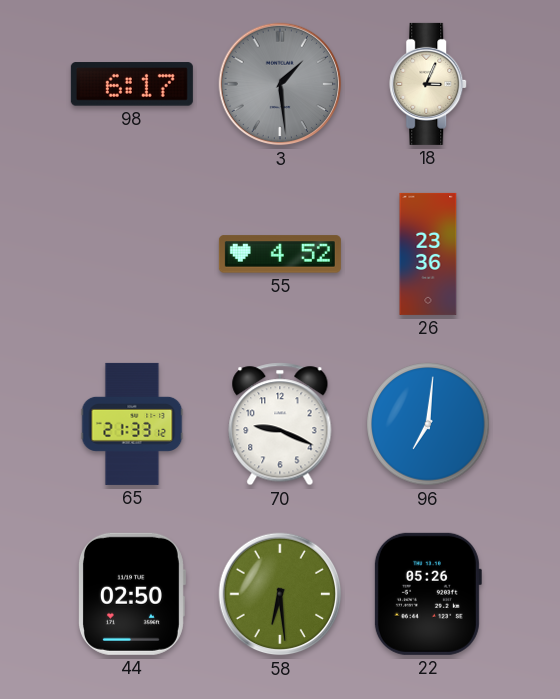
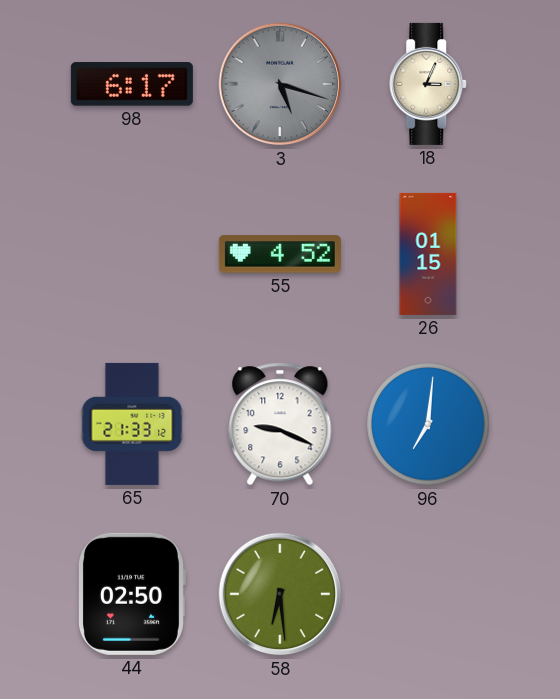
3: 1:29 -> 5:18 (280, 84)
26: 23:36 -> 01:15 (428, 254)
22: 05:26 -> none (427, 594)
